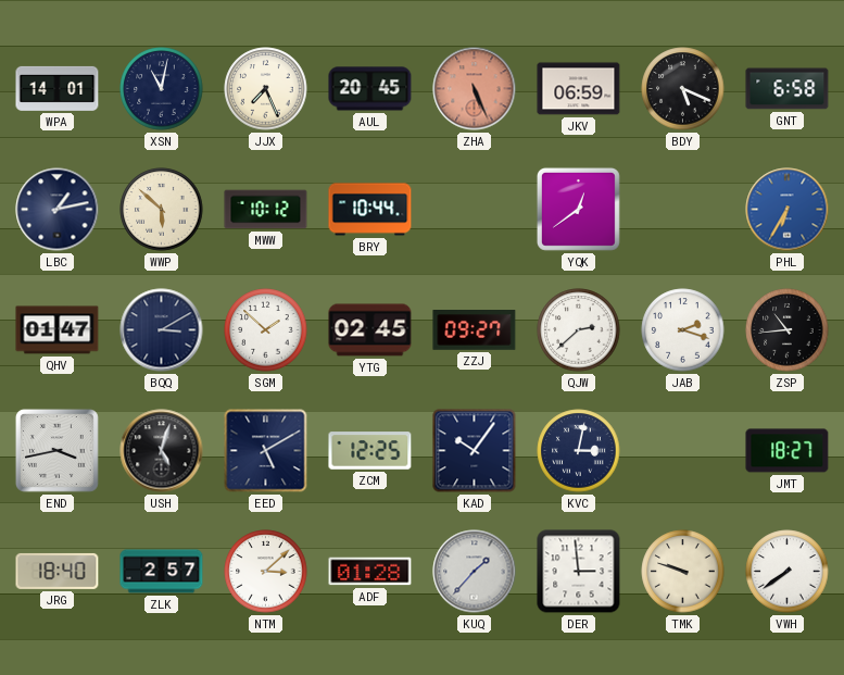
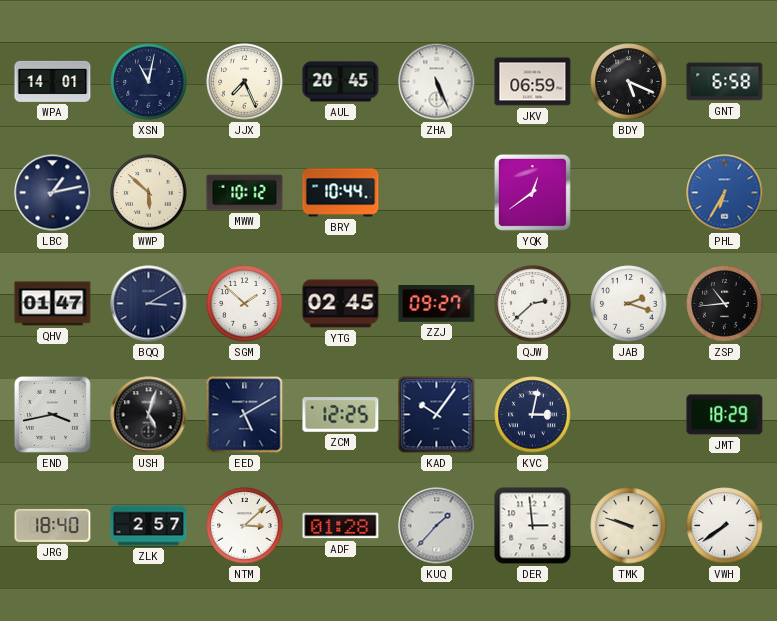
ZHA dial: salmon -> white (437, 82)
JMT: 18:27 -> 18:29 (725, 415)
